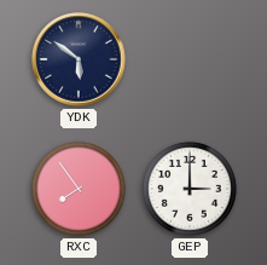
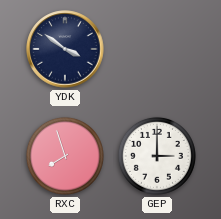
YDK: 5:51 -> 3:51 (65, 49)
RXC: 7:54 -> 7:57 (65, 156)
